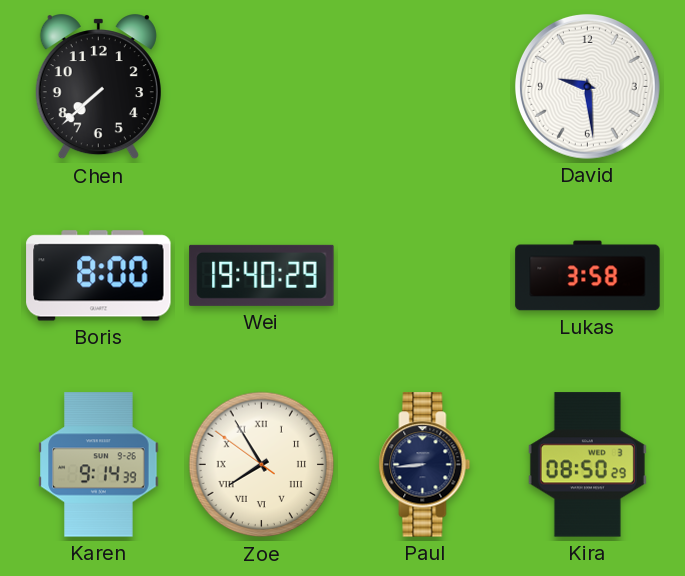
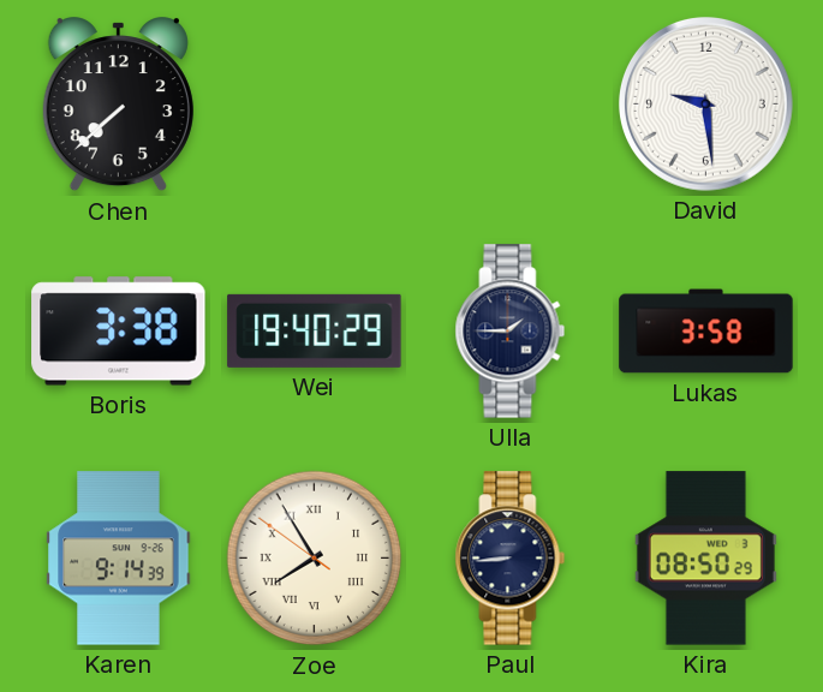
Boris: 8:00 -> 3:38 (119, 332)
Ulla: none -> 1:45 (511, 332)
